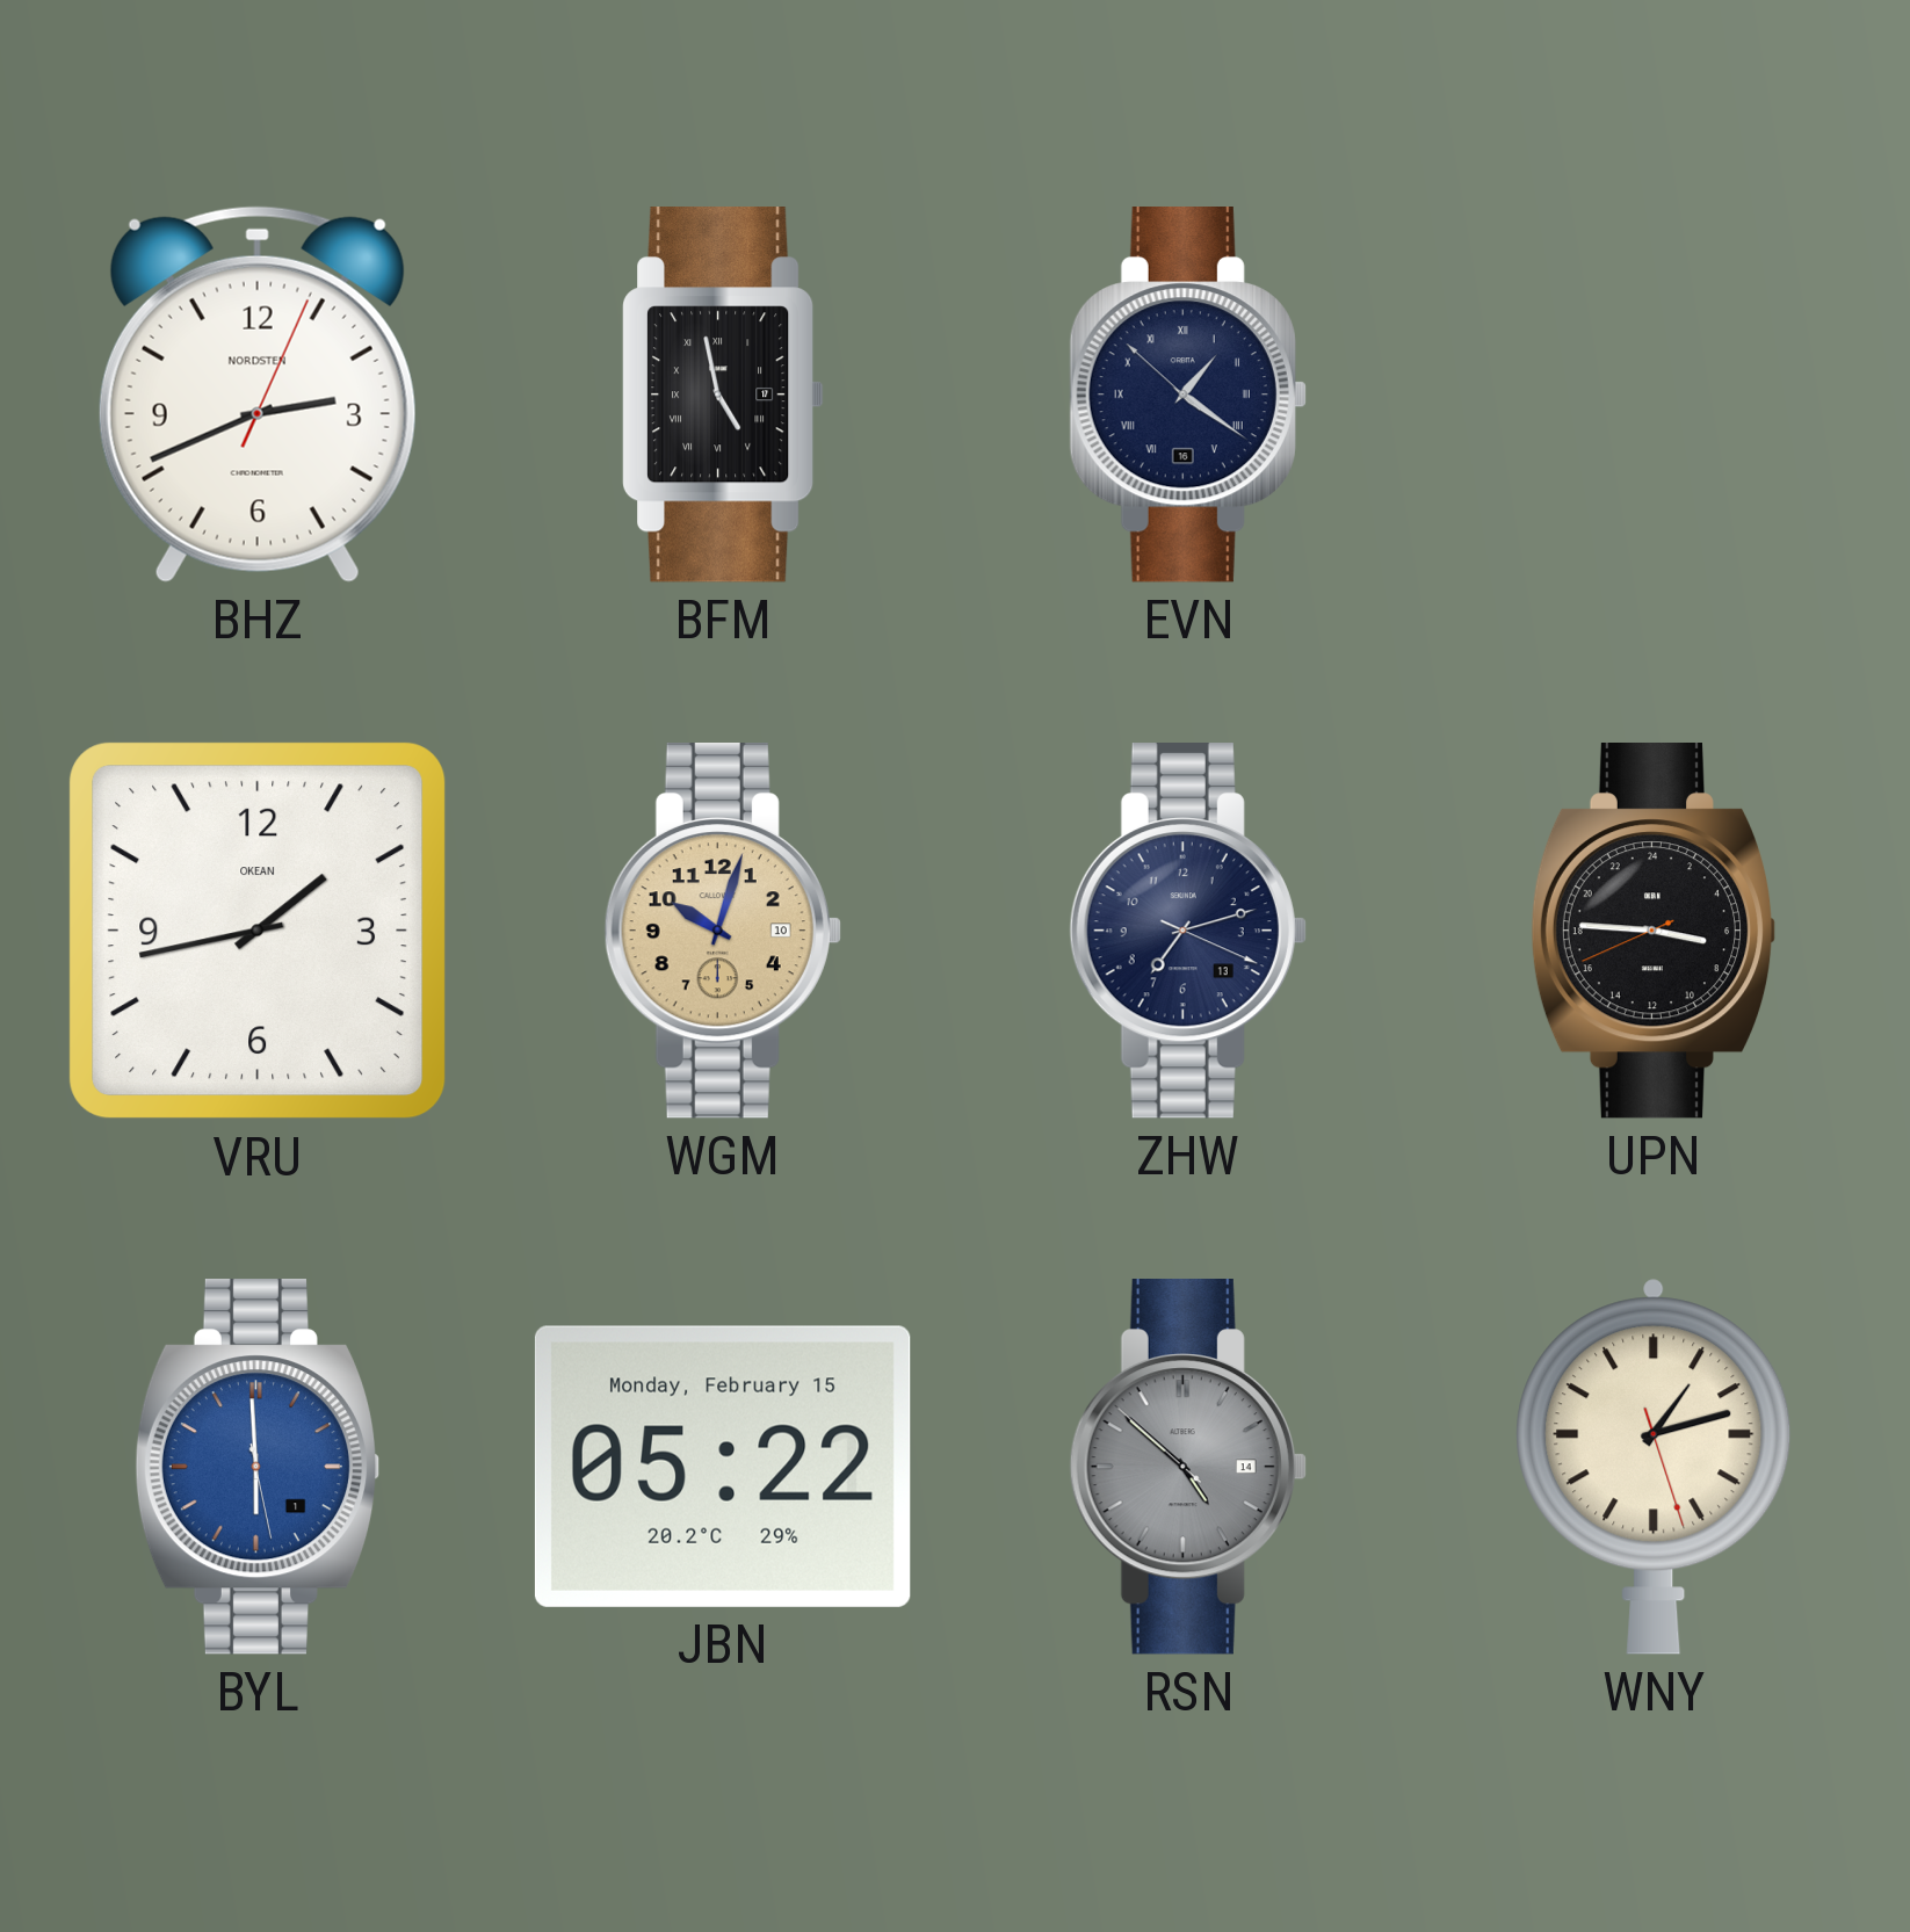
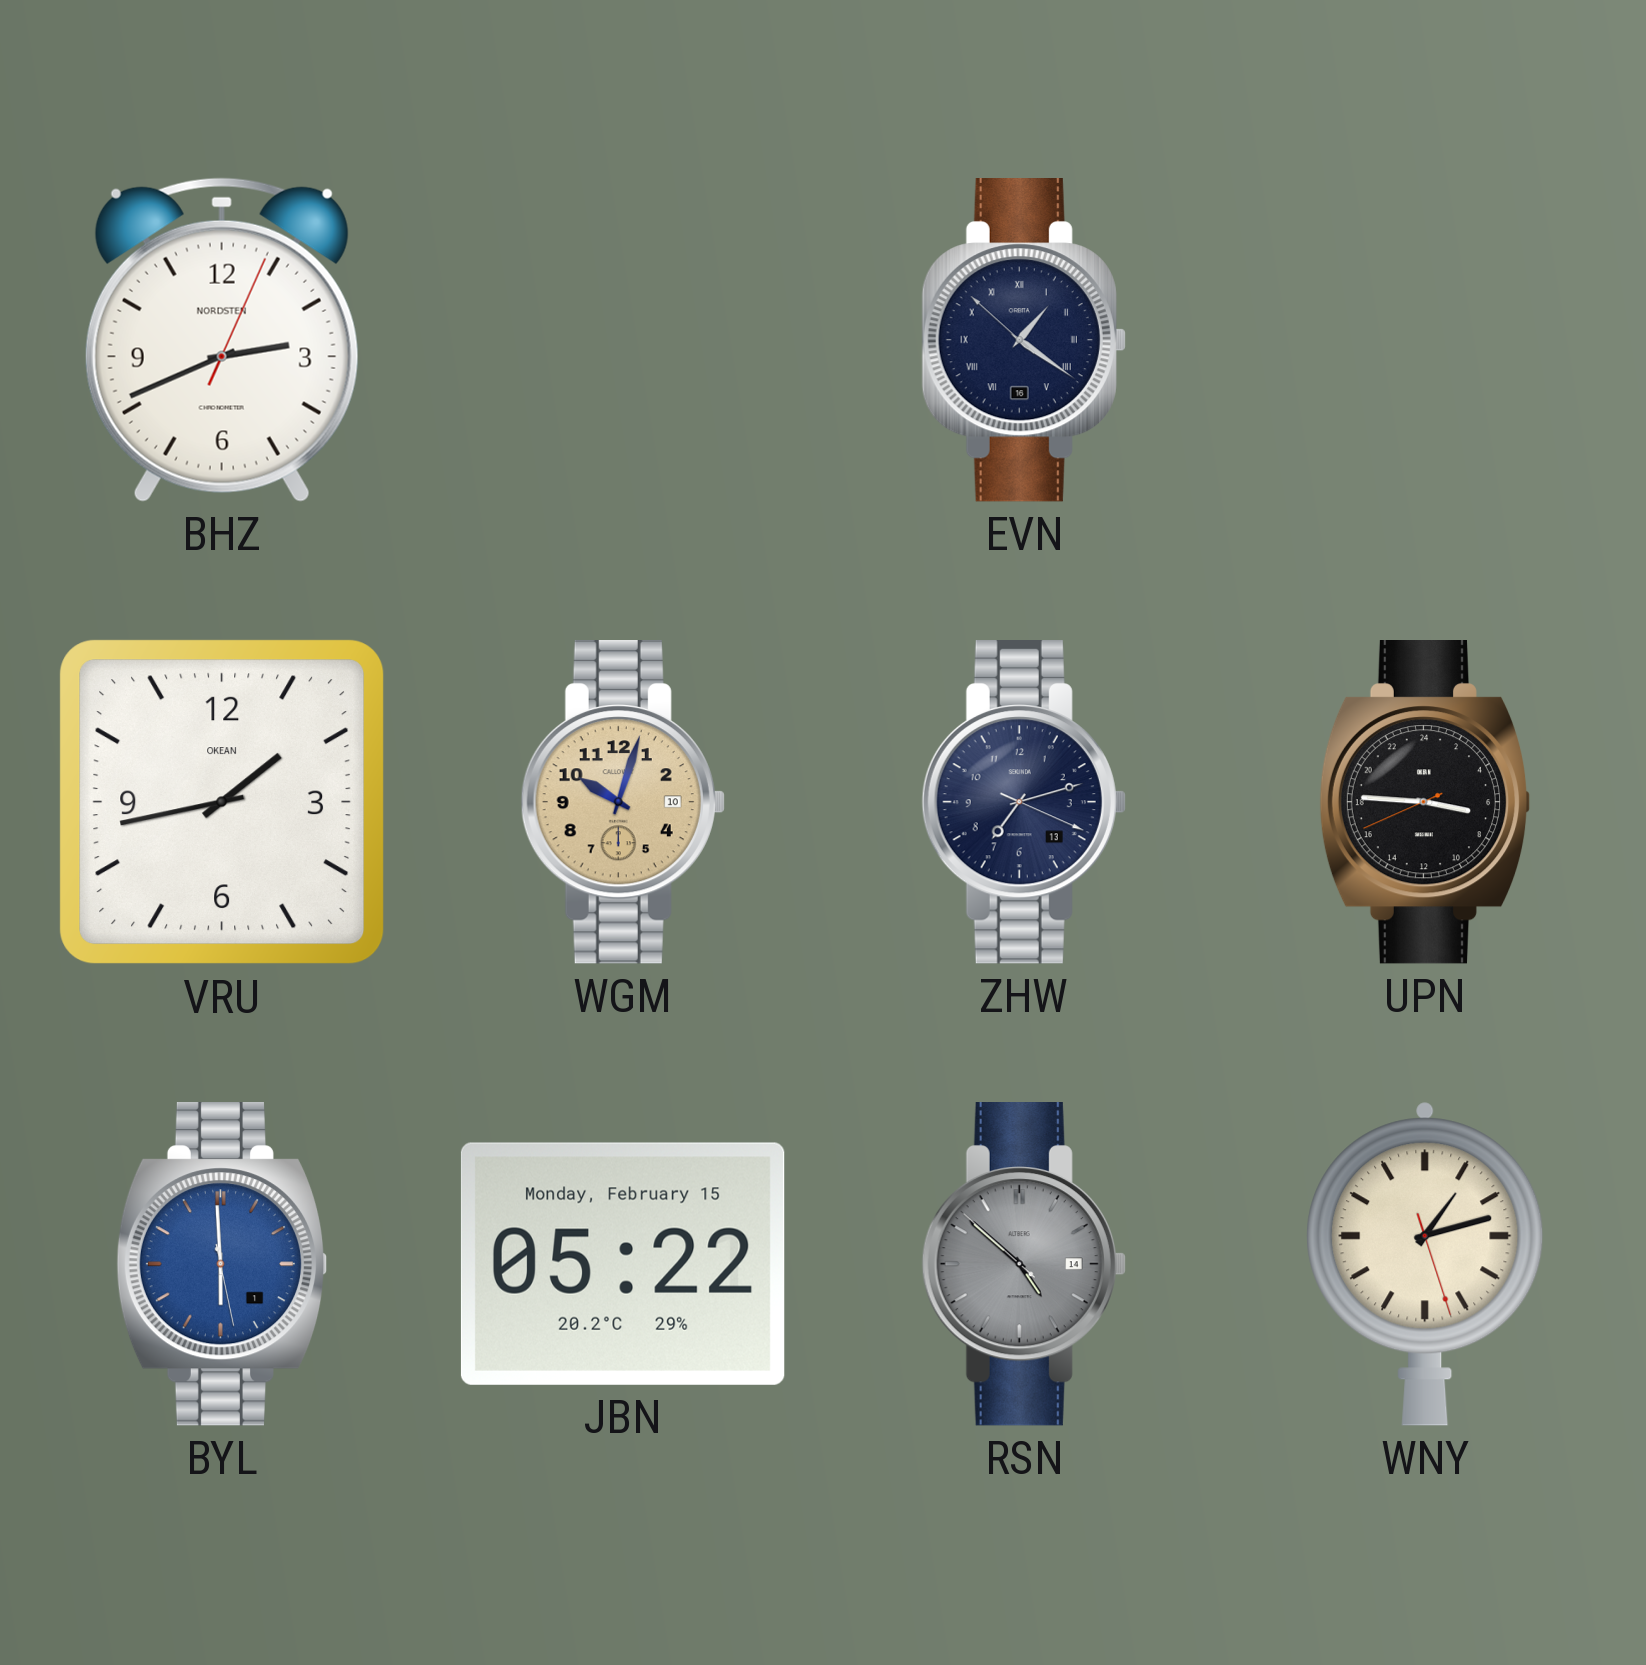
BFM: 4:58 -> none (723, 396)
